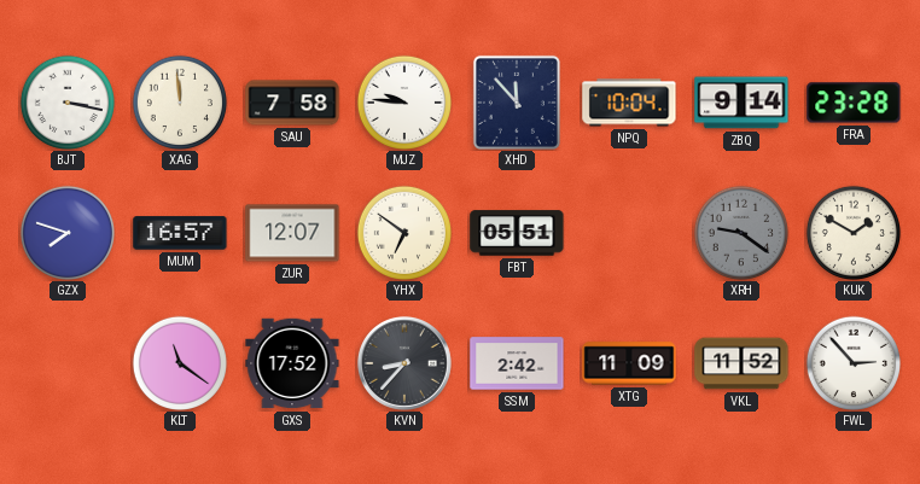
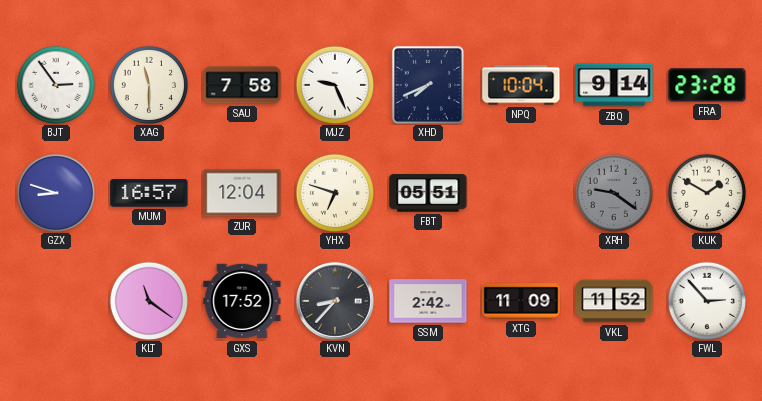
BJT: 3:17 -> 2:54 (55, 84)
XAG: 11:59 -> 11:30 (148, 84)
MJZ: 9:46 -> 9:26 (334, 84)
XHD: 11:53 -> 7:41 (428, 85)
GZX: 7:48 -> 8:48 (55, 192)
ZUR: 12:07 -> 12:04 (242, 193)
YHX: 6:51 -> 6:48 (334, 192)
